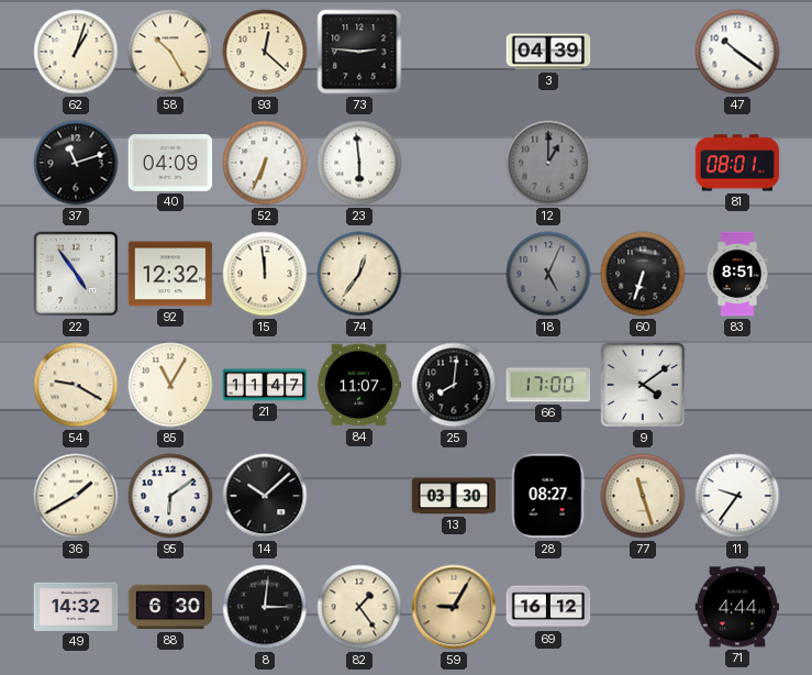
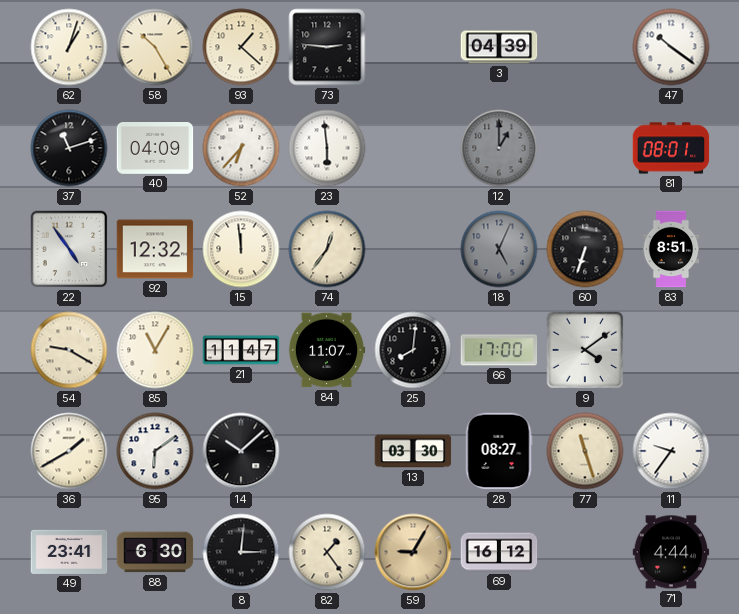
93: 12:22 -> 1:22 (241, 47)
52: 6:34 -> 6:37 (241, 148)
49: 14:32 -> 23:41 (69, 552)
